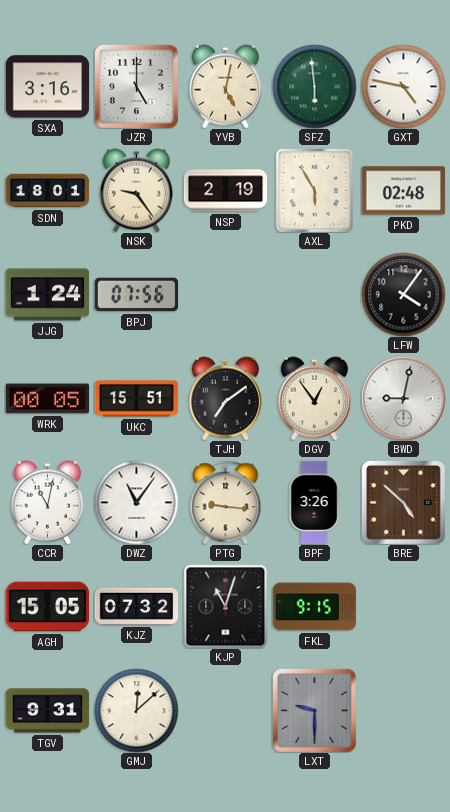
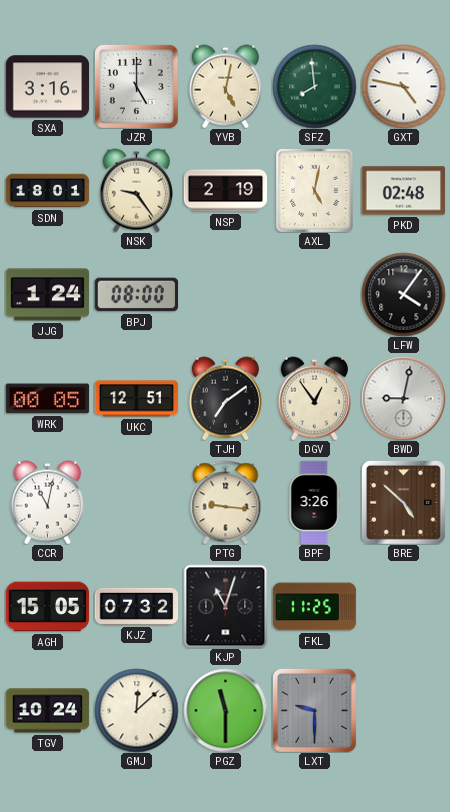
SFZ: 5:59 -> 7:59 (314, 86)
AXL: 5:55 -> 5:02 (314, 190)
BPJ: 07:56 -> 08:00 (136, 295)
UKC: 15:51 -> 12:51 (136, 399)
DWZ: 11:06 -> none (136, 502)
FKL: 9:15 -> 11:25 (314, 607)
TGV: 9:31 -> 10:24 (47, 711)
PGZ: none -> 11:30 (225, 710)
